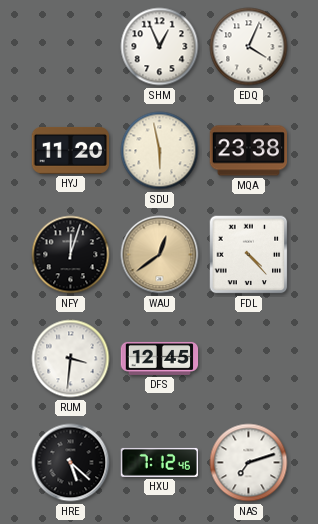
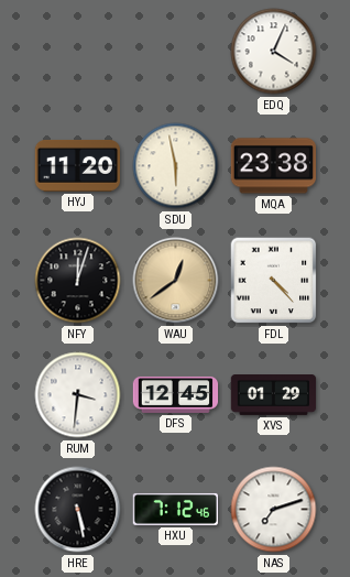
SHM: 12:56 -> none (160, 47)
XVS: none -> 01:29 (274, 395)
HRE: 5:22 -> 5:28 (78, 510)
